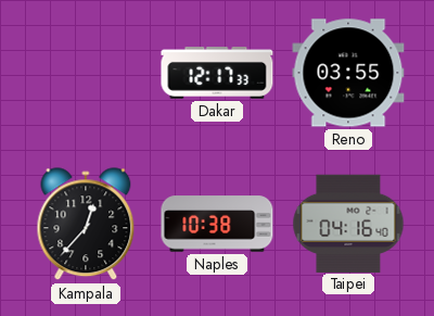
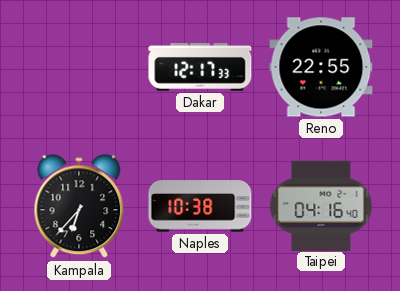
Reno: 03:55 -> 22:55 (321, 67)
Kampala: 12:37 -> 6:37 (79, 207)
